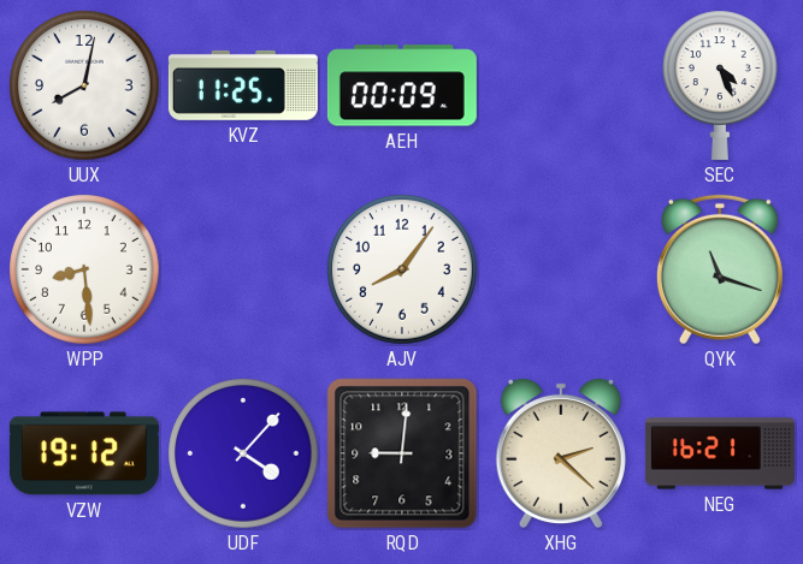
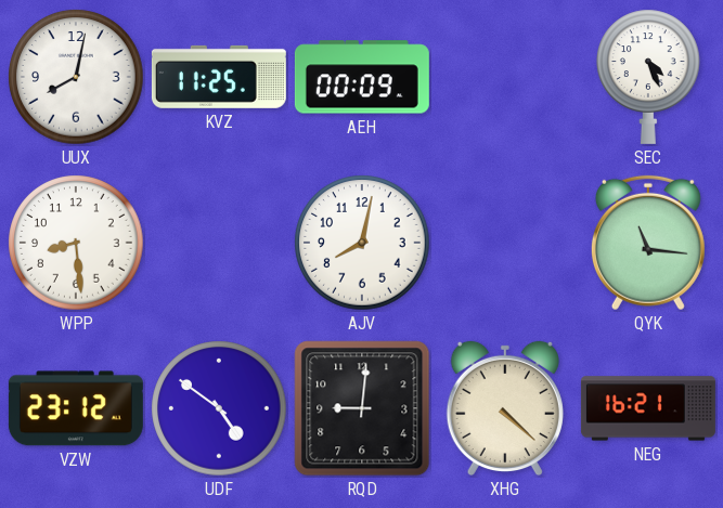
AJV: 8:06 -> 8:02 (362, 243)
QYK: 11:18 -> 11:16 (648, 243)
VZW: 19:12 -> 23:12 (76, 408)
UDF: 4:07 -> 4:51 (219, 408)
XHG: 2:22 -> 4:22 (505, 408)
